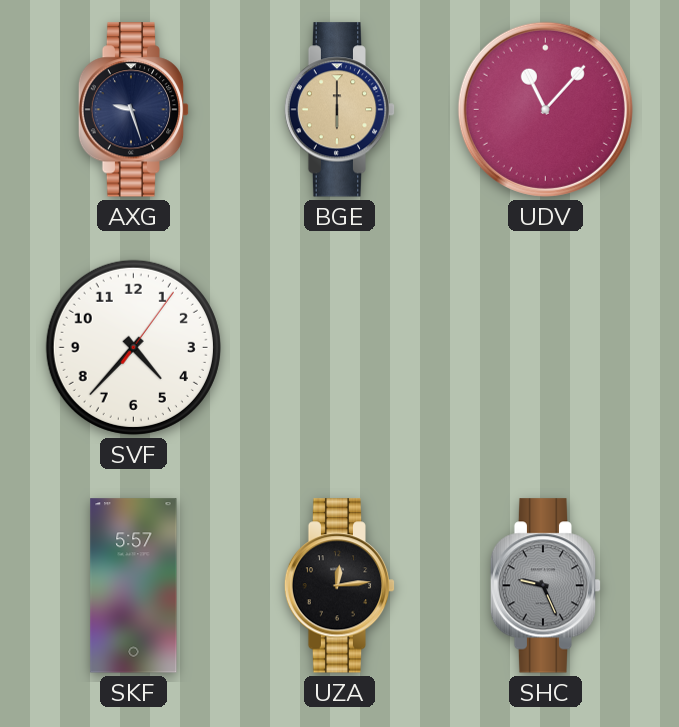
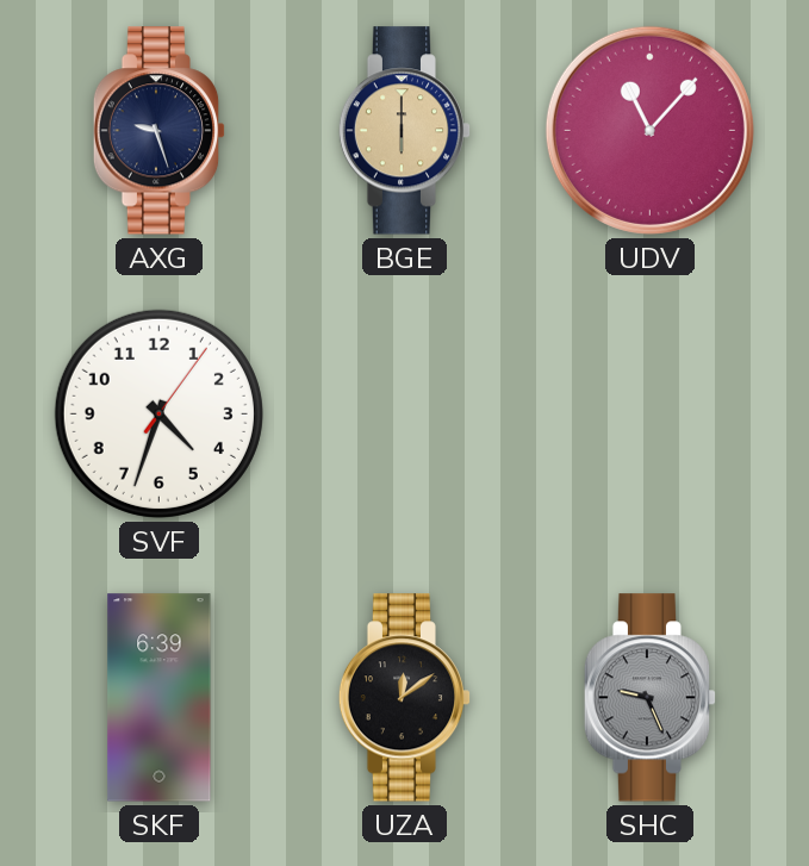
SVF: 4:37 -> 4:33 (158, 413)
SKF: 5:57 -> 6:39 (160, 698)
UZA: 12:14 -> 12:09 (405, 698)
